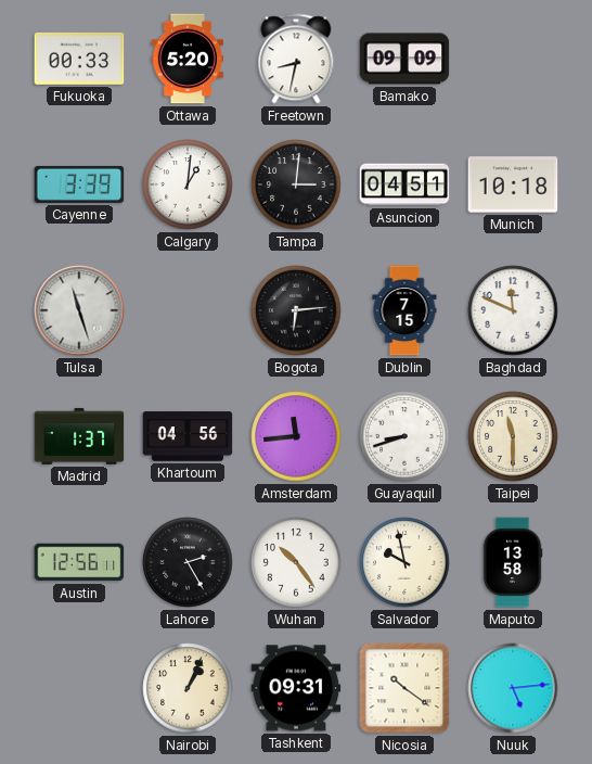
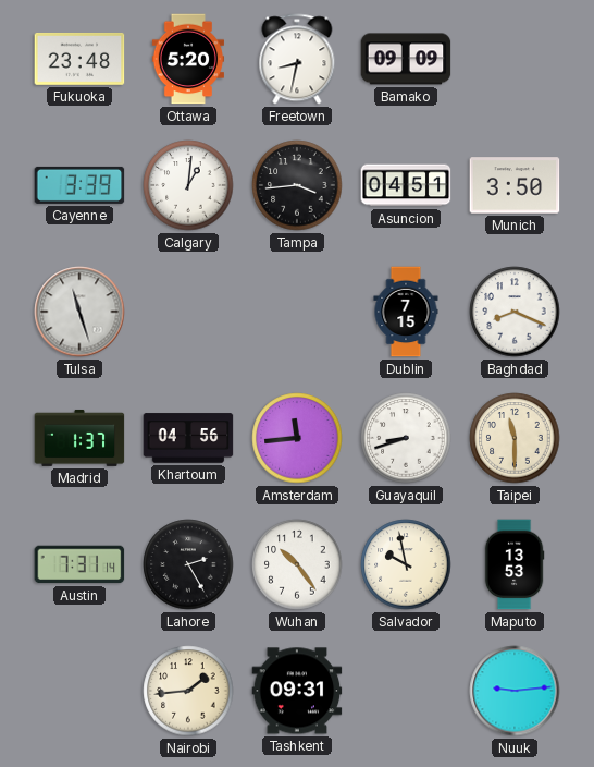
Fukuoka: 00:33 -> 23:48 (79, 59)
Tampa: 3:01 -> 3:44 (297, 185)
Munich: 10:18 -> 3:50 (515, 185)
Bogota: 6:14 -> none (296, 310)
Baghdad: 11:49 -> 8:19 (515, 312)
Austin: 12:56 -> 7:31 (79, 564)
Maputo: 13:58 -> 13:53 (515, 564)
Nairobi: 1:04 -> 1:44 (188, 691)
Nicosia: 10:21 -> none (404, 688)
Nuuk: 5:14 -> 9:14 (515, 691)
